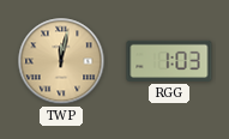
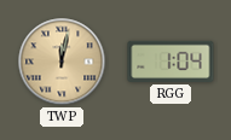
RGG: 1:03 -> 1:04 (171, 62)
